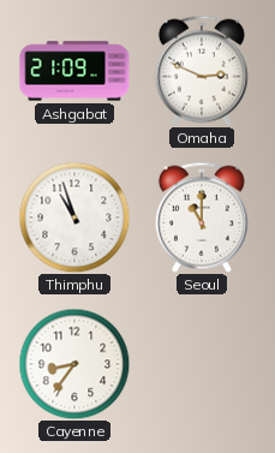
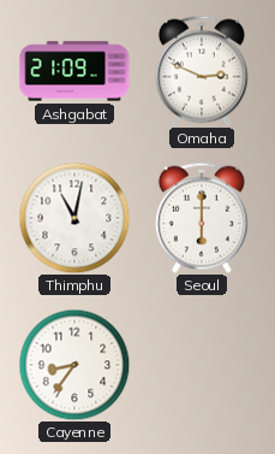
Thimphu: 10:57 -> 11:02 (74, 218)
Seoul: 11:00 -> 6:00 (202, 218)
